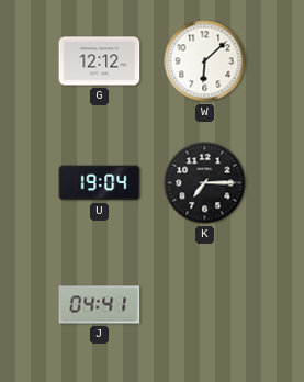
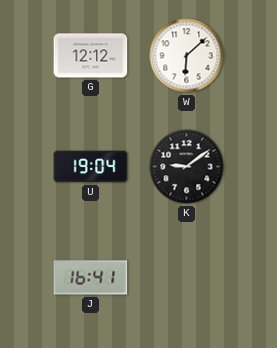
K: 7:15 -> 9:09 (187, 167)
J: 04:41 -> 16:41 (91, 278)
